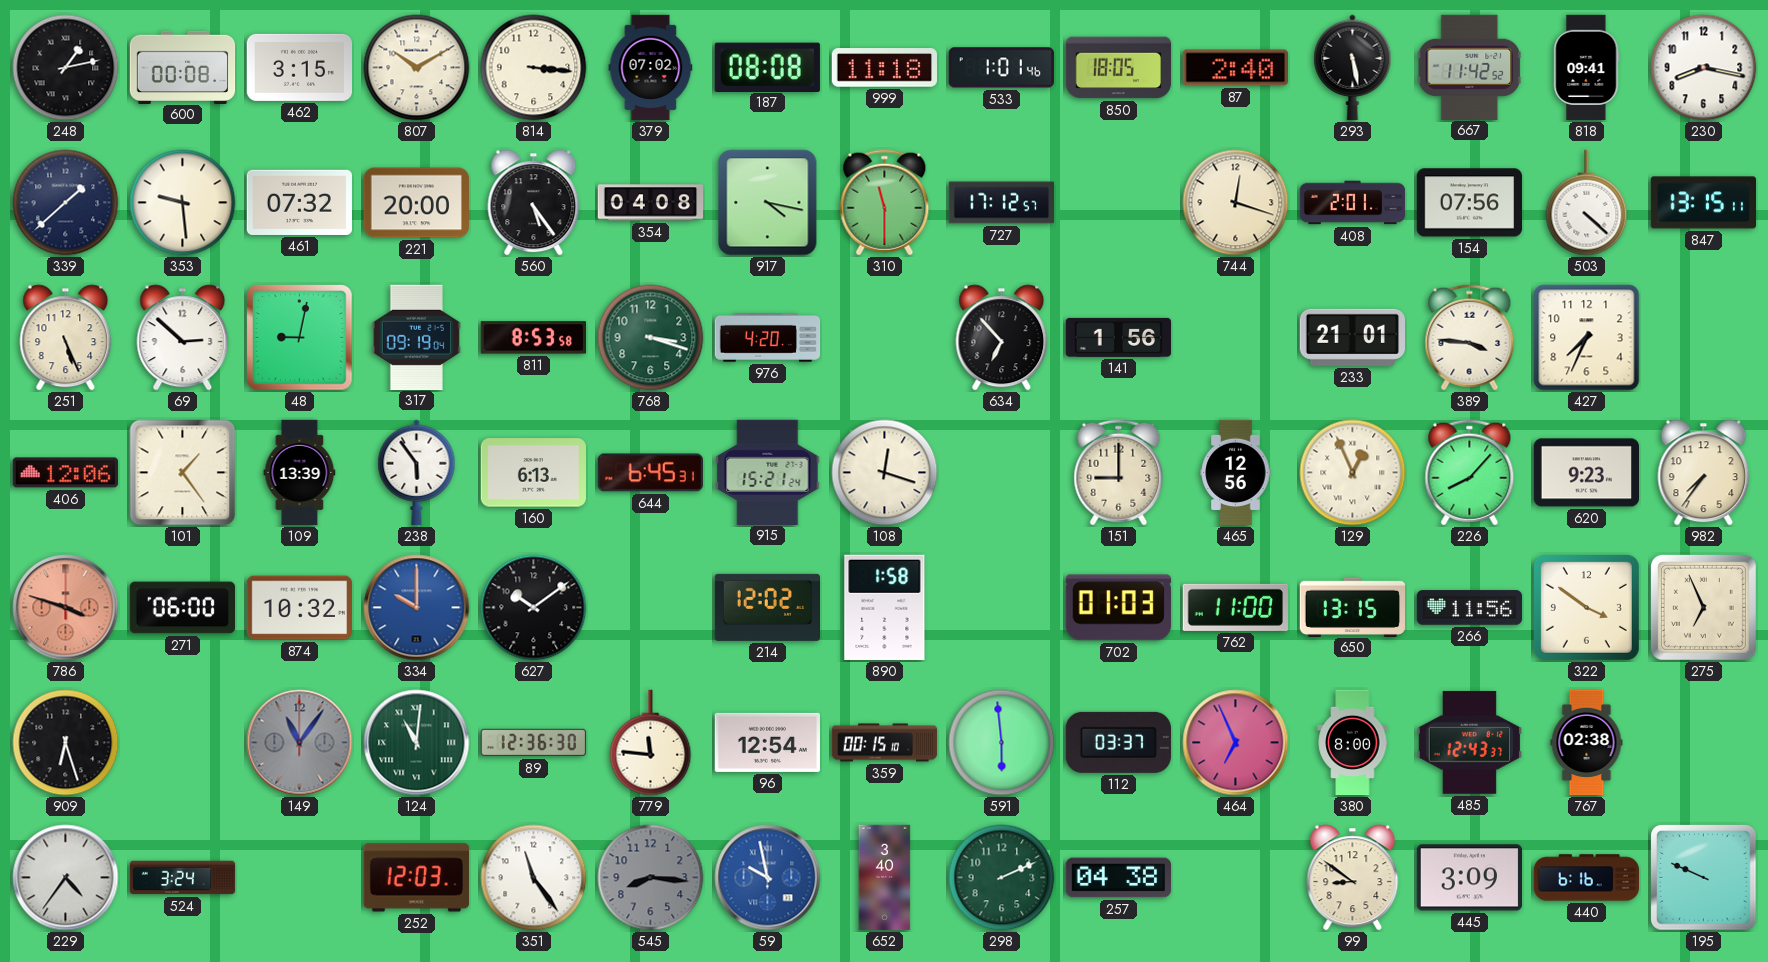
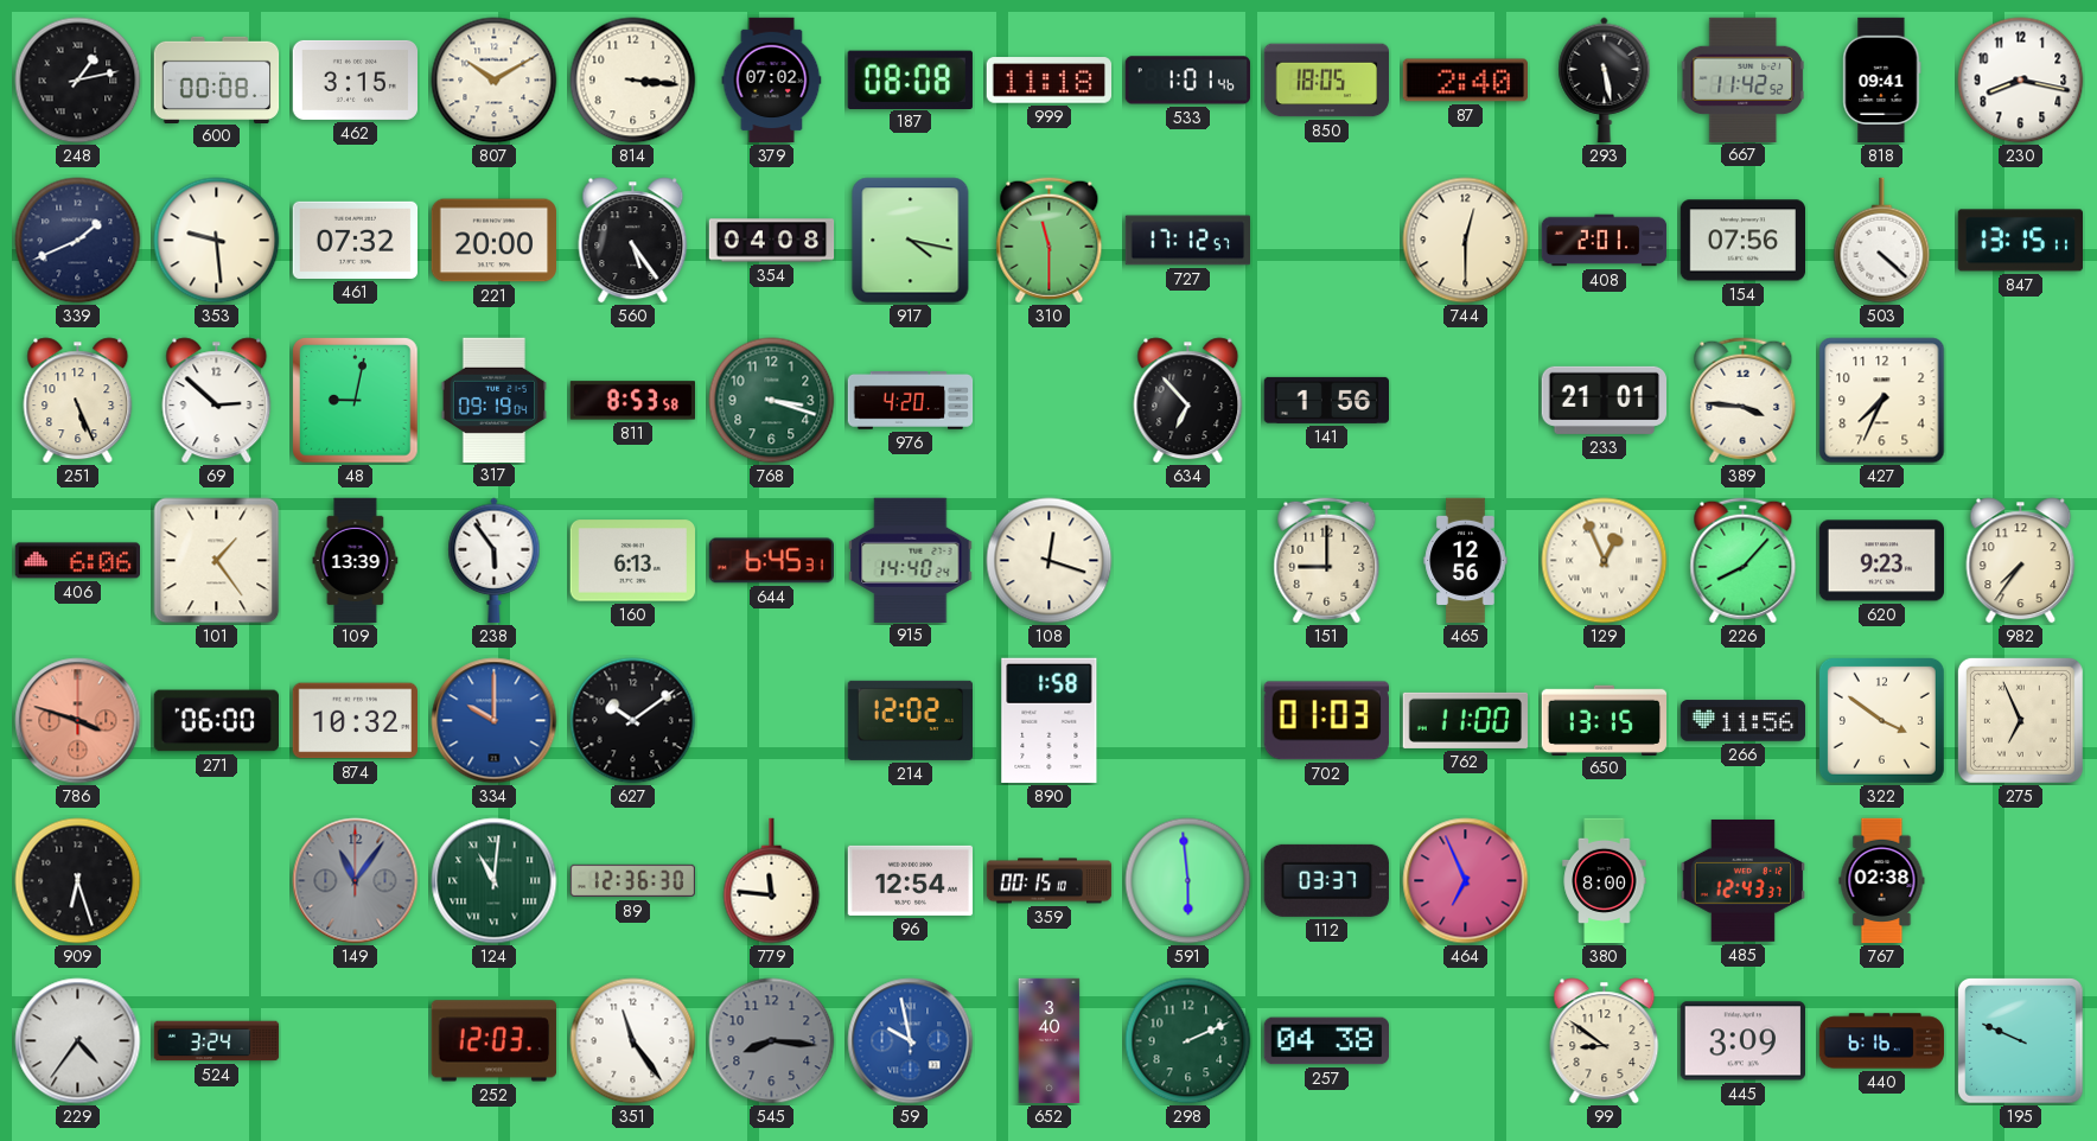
339: 1:38 -> 1:41 (78, 241)
744: 12:18 -> 12:30 (1466, 241)
406: 12:06 -> 6:06 (77, 561)
915: 15:21 -> 14:40 (911, 560)
